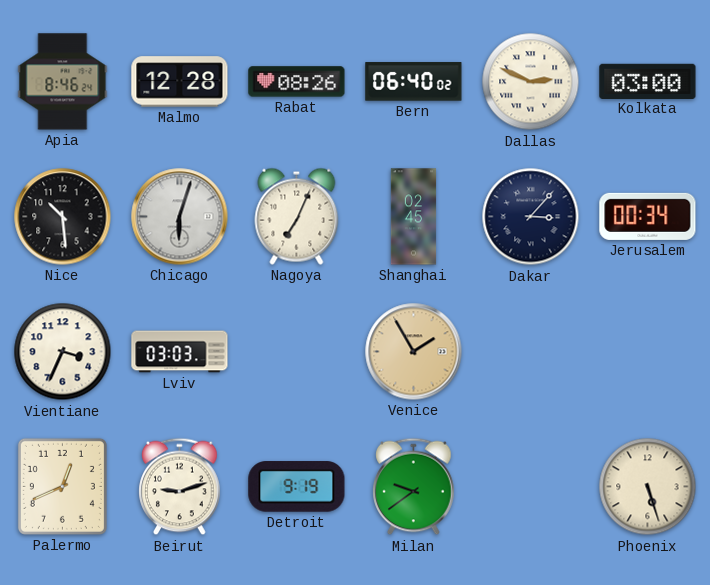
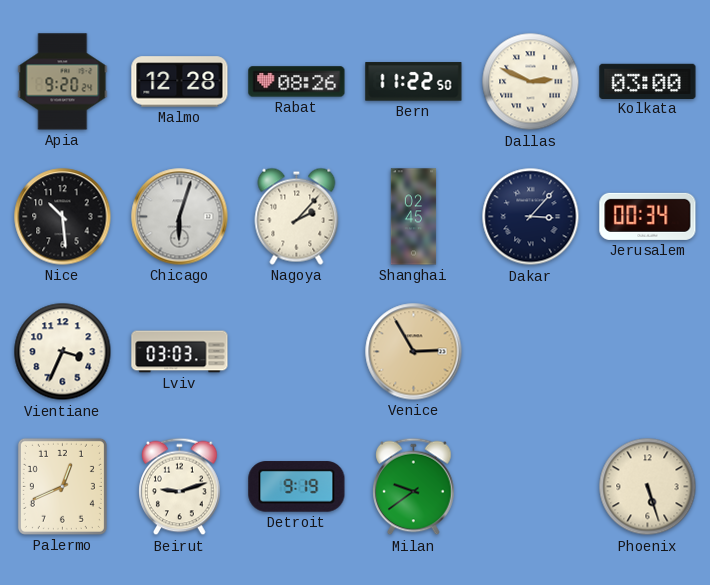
Apia: 8:46 -> 9:20 (63, 82)
Bern: 06:40 -> 11:22 (414, 82)
Nagoya: 7:04 -> 2:07 (297, 216)
Venice: 1:55 -> 2:55 (414, 352)
